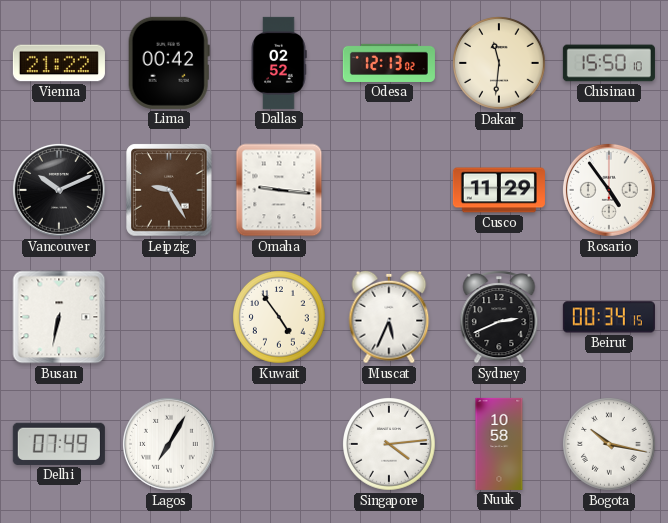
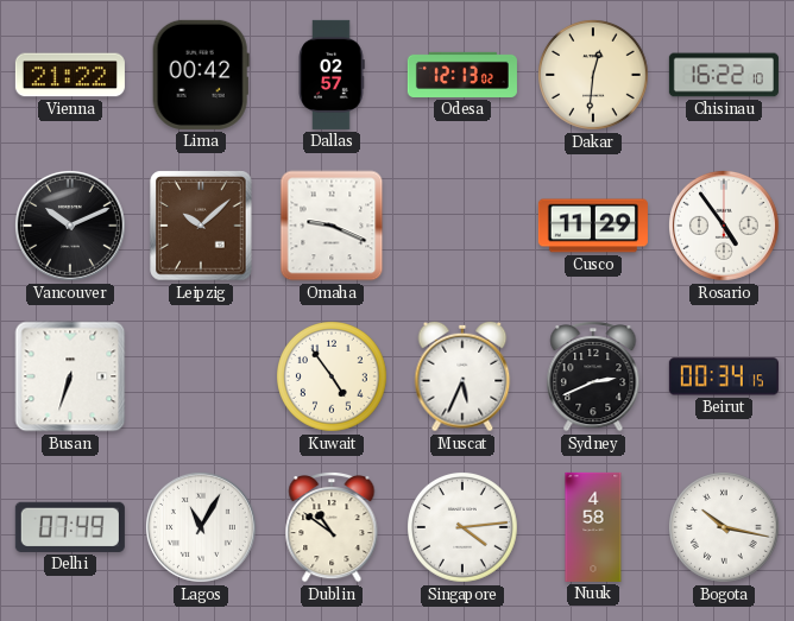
Dallas: 02:52 -> 02:57 (332, 75)
Dakar: 11:31 -> 12:31 (594, 76)
Chisinau: 15:50 -> 16:22 (724, 75)
Leipzig: 9:25 -> 10:08 (201, 226)
Omaha: 9:16 -> 9:19 (332, 226)
Busan: 6:32 -> 6:33 (70, 376)
Lagos: 7:05 -> 11:05 (201, 527)
Dublin: none -> 10:51 (332, 528)
Nuuk: 10:58 -> 4:58 (593, 527)
